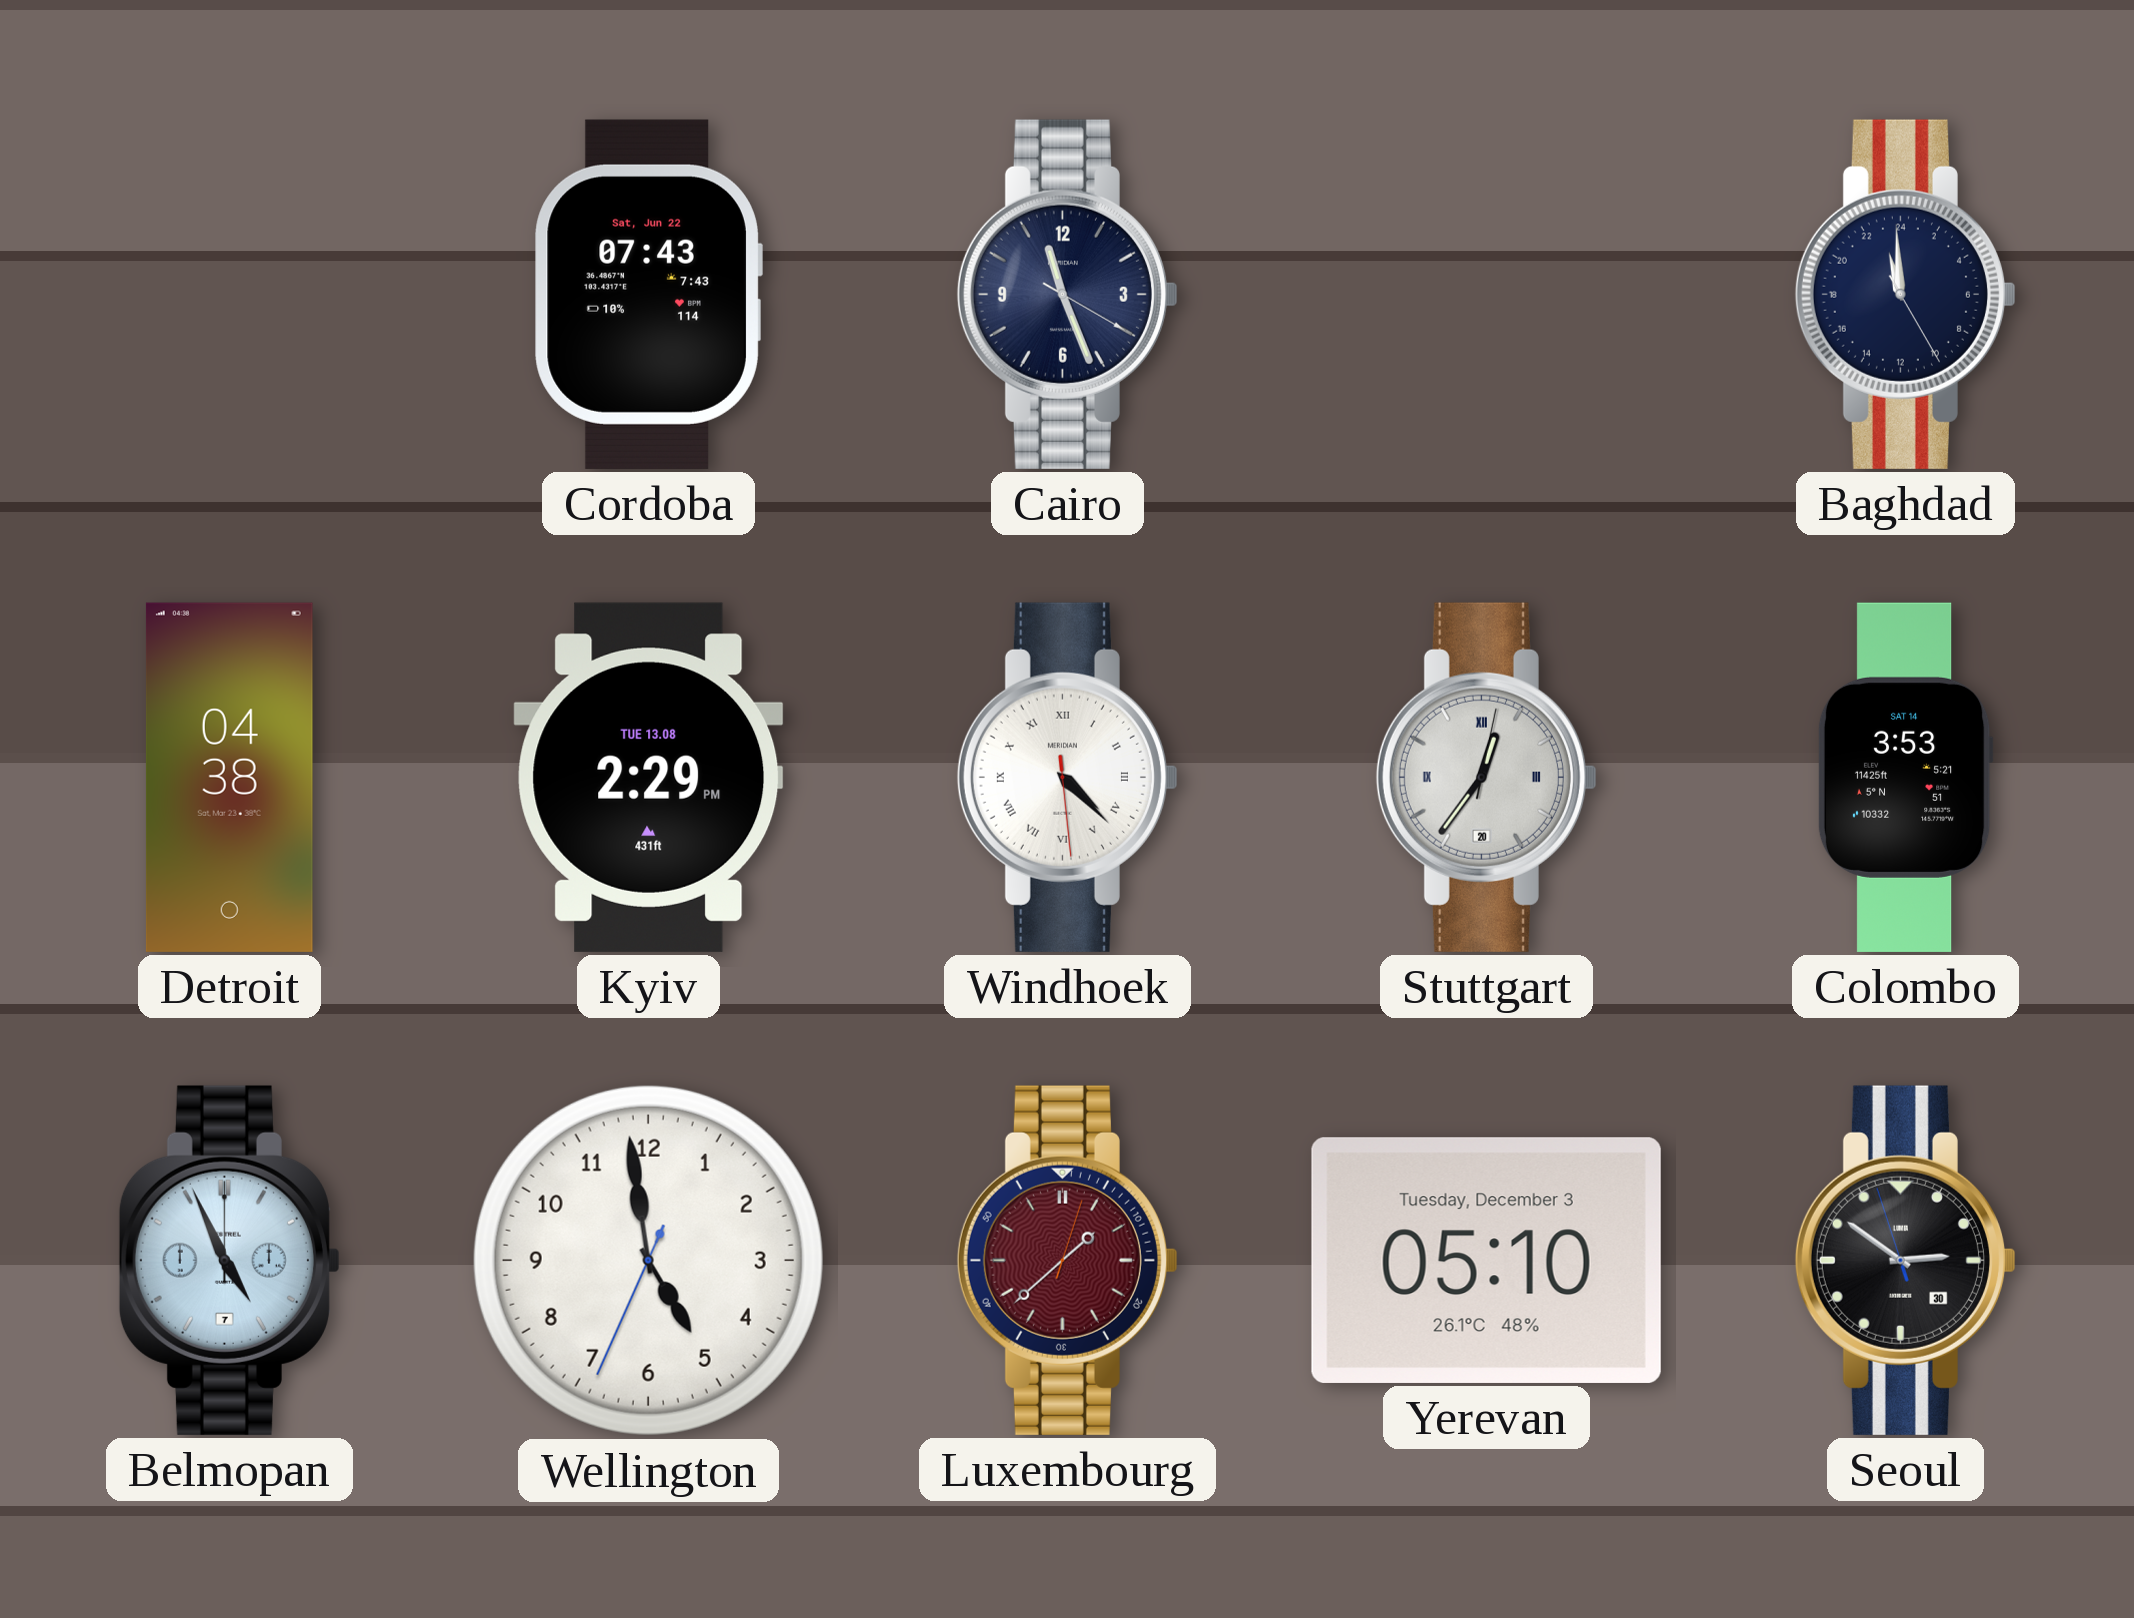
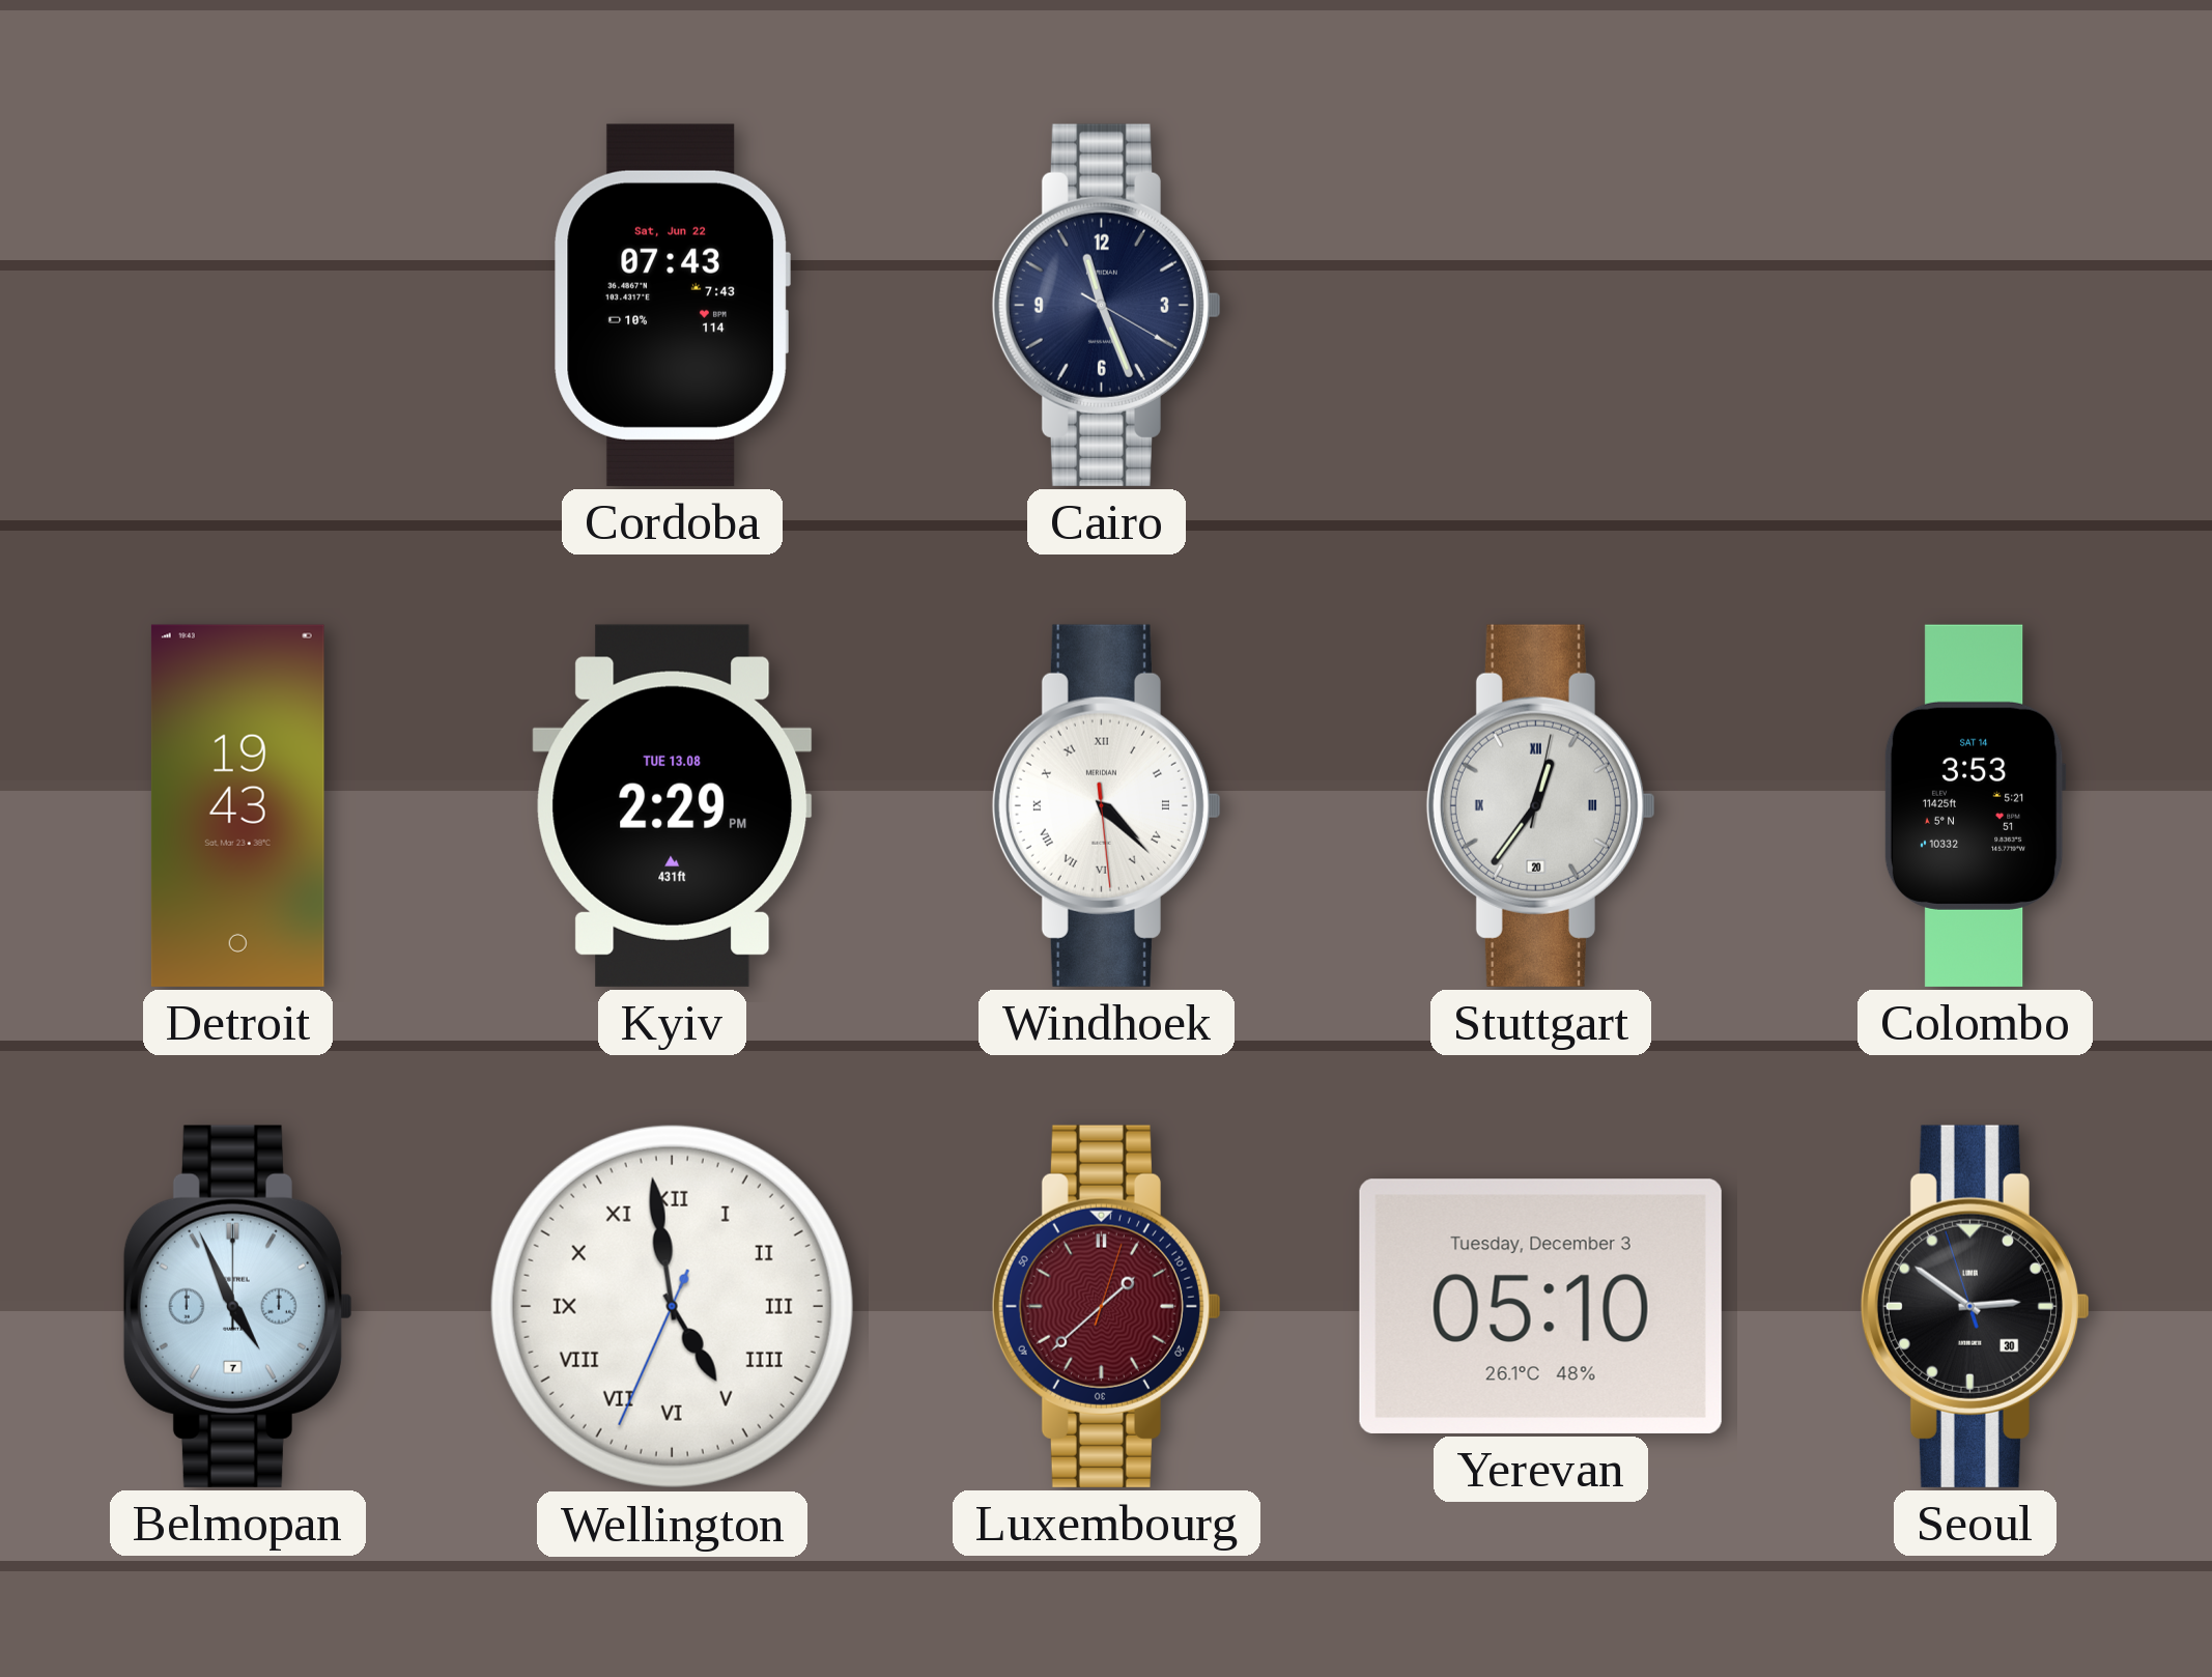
Baghdad: 22:59 -> none (1905, 294)
Detroit: 04:38 -> 19:43 (237, 805)
Wellington numerals: Arabic -> Roman (672, 1306)
